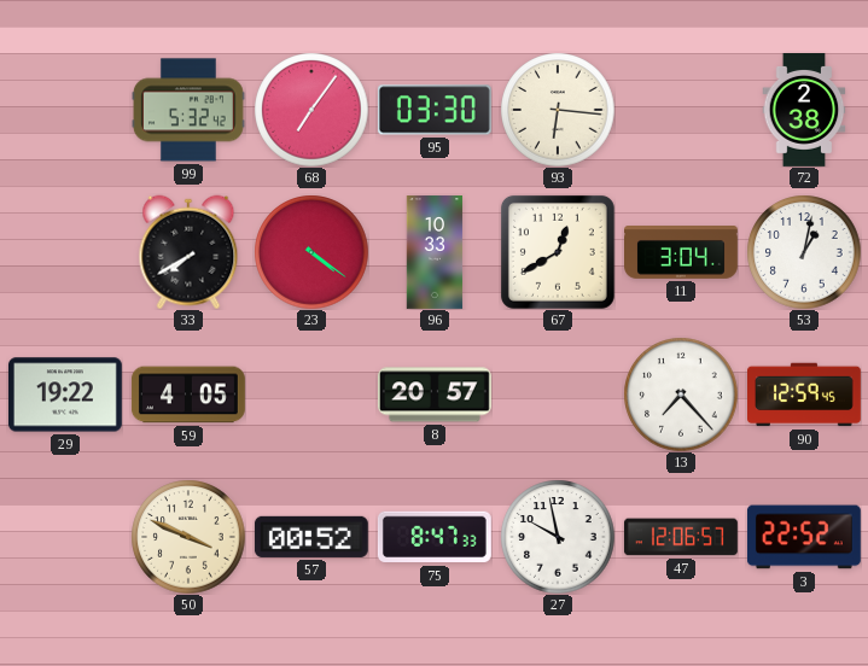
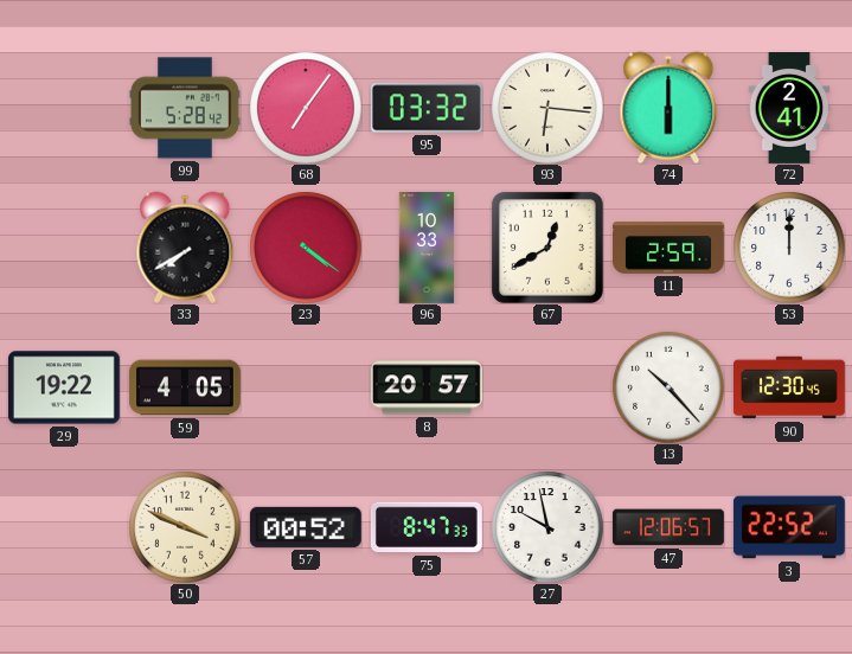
99: 5:32 -> 5:28 (185, 108)
95: 03:30 -> 03:32 (427, 108)
74: none -> 6:00 (668, 108)
72: 2:38 -> 2:41 (789, 109)
11: 3:04 -> 2:59 (670, 248)
53: 1:02 -> 12:00 (789, 248)
13: 7:23 -> 10:23 (668, 387)
90: 12:59 -> 12:30 (790, 387)
